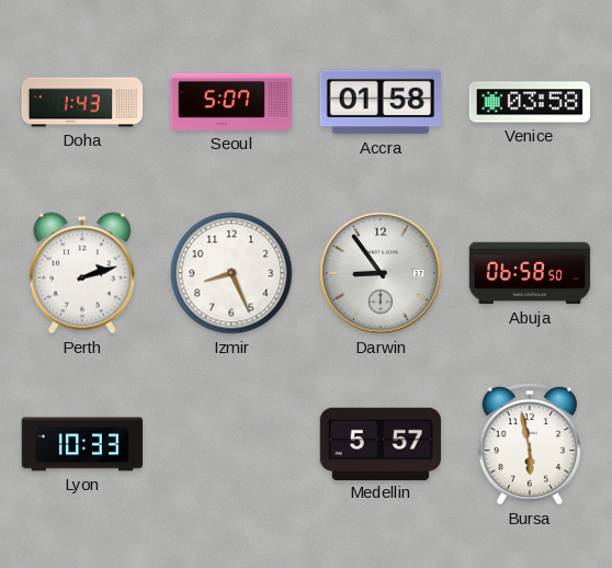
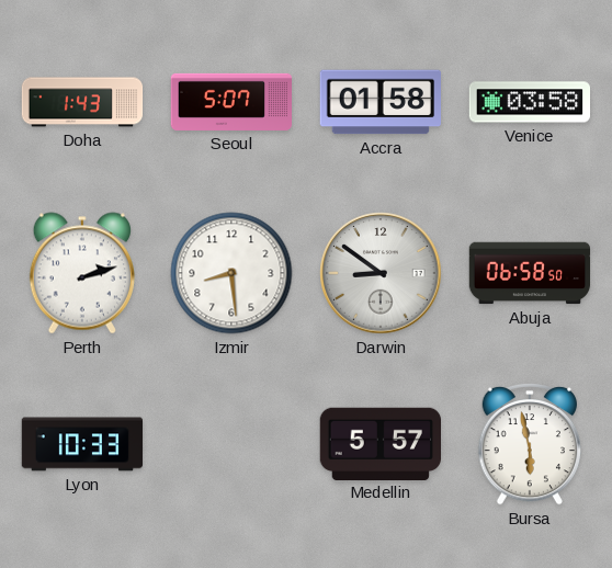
Izmir: 8:26 -> 8:29 (231, 273)
Darwin: 8:54 -> 8:51 (381, 273)
